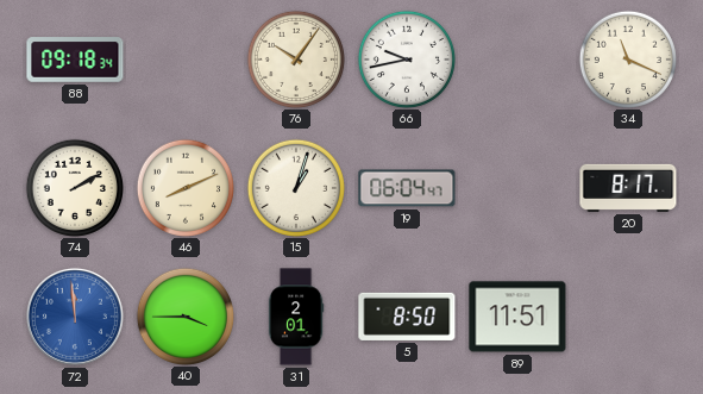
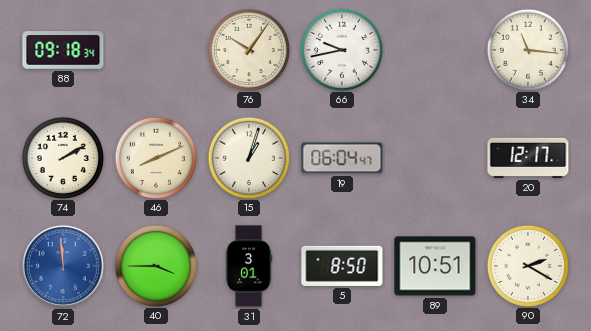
34: 11:19 -> 11:16 (527, 49)
20: 8:17 -> 12:17 (528, 158)
31: 2:01 -> 3:01 (249, 266)
89: 11:51 -> 10:51 (435, 266)
90: none -> 2:20 (527, 265)
